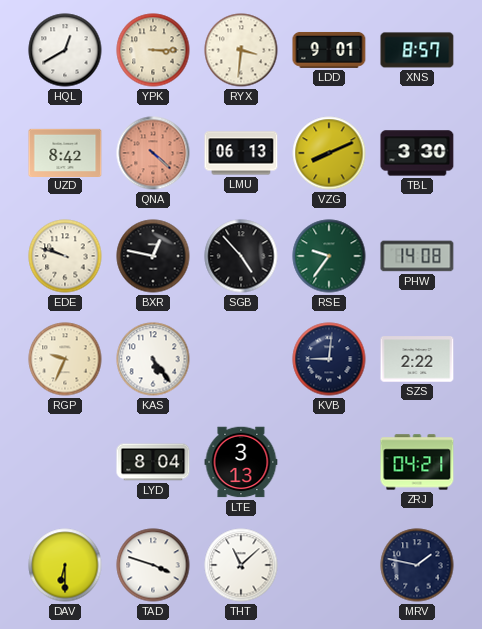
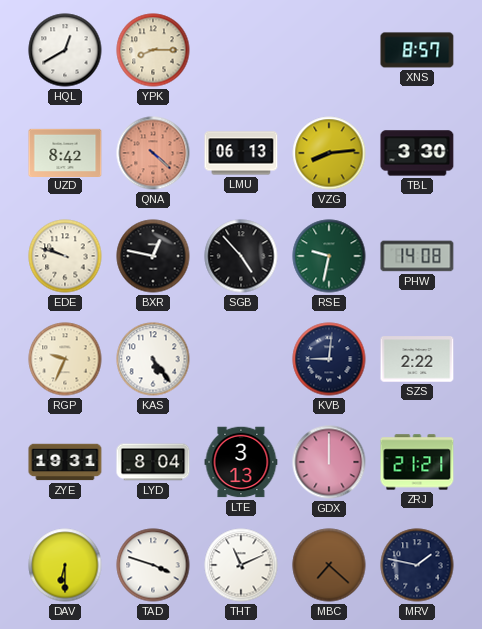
YPK: 3:15 -> 8:15 (153, 50)
RYX: 3:31 -> none (241, 50)
LDD: 9:01 -> none (329, 50)
VZG: 8:11 -> 8:14 (329, 153)
RSE: 9:36 -> 9:32 (329, 256)
ZYE: none -> 19:31 (65, 462)
GDX: none -> 12:00 (329, 462)
ZRJ: 04:21 -> 21:21 (417, 462)
THT: 11:08 -> 11:11 (241, 565)
MBC: none -> 7:22 (329, 565)
